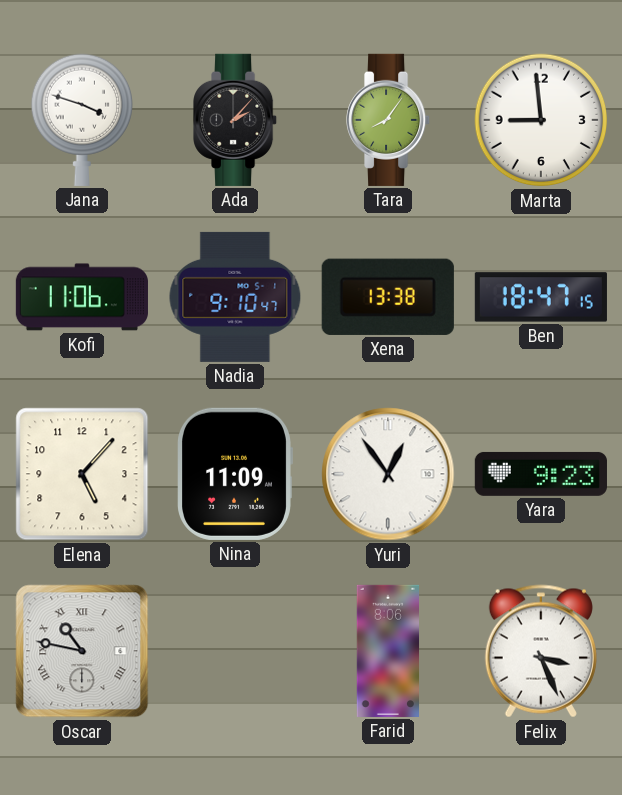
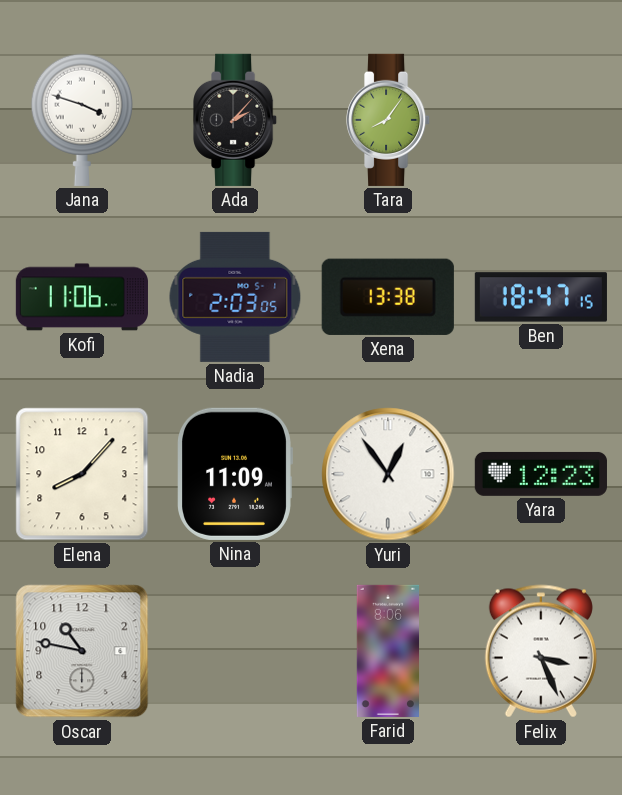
Marta: 8:59 -> none (541, 120)
Nadia: 9:10 -> 2:03 (235, 297)
Elena: 5:07 -> 8:07 (82, 474)
Yara: 9:23 -> 12:23 (541, 474)
Oscar numerals: Roman -> Arabic (82, 651)
